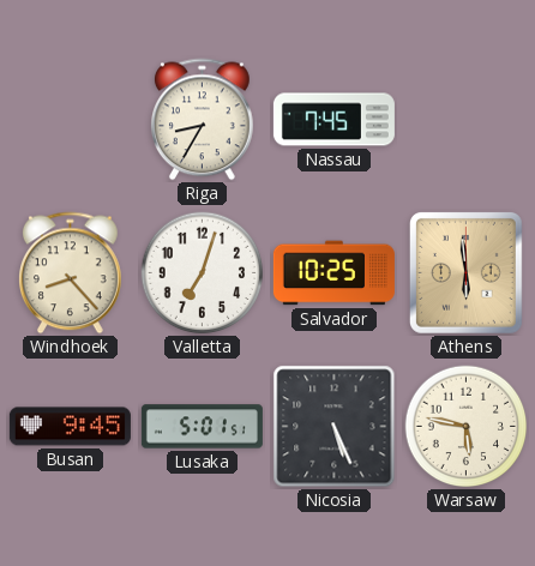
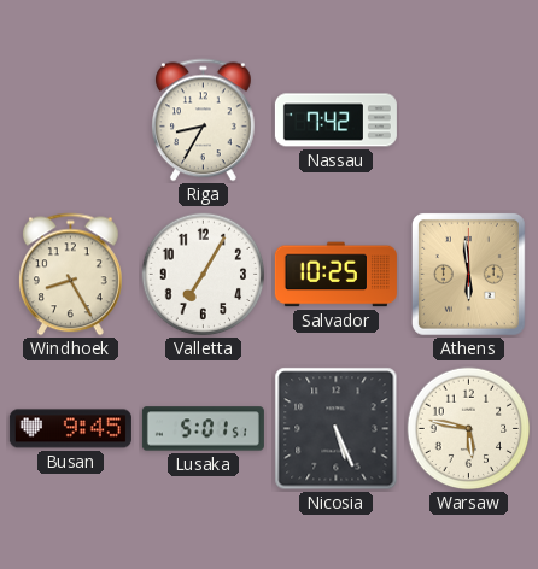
Nassau: 7:45 -> 7:42 (335, 121)
Windhoek: 8:23 -> 8:25 (71, 275)
Valletta: 7:03 -> 7:05 (204, 275)
